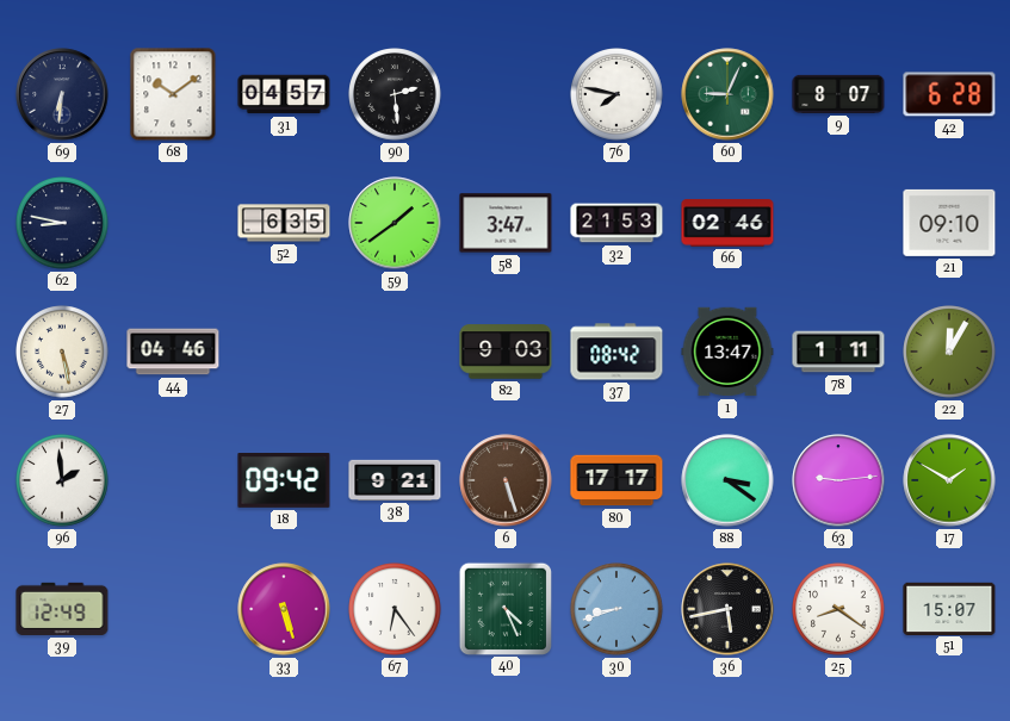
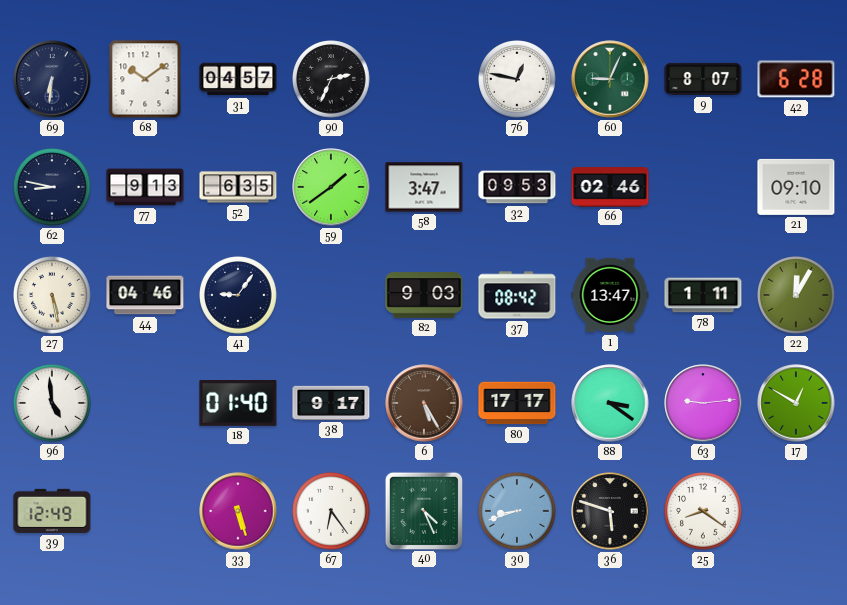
90: 2:29 -> 2:34 (331, 79)
76: 7:47 -> 12:47 (517, 79)
77: none -> 9:13 (145, 187)
32: 21:53 -> 09:53 (517, 187)
41: none -> 9:06 (238, 295)
96: 1:59 -> 4:59 (52, 403)
18: 09:42 -> 01:40 (238, 404)
38: 9:21 -> 9:17 (331, 403)
6: 5:27 -> 5:25 (424, 403)
17: 1:50 -> 12:50 (796, 403)
36: 5:43 -> 5:48 (610, 511)
51: 15:07 -> none (949, 608)
